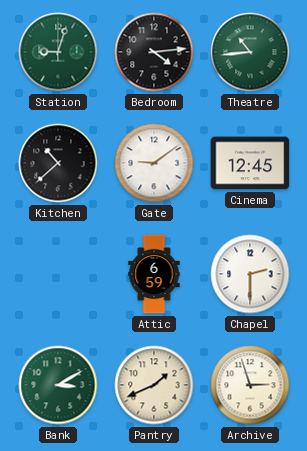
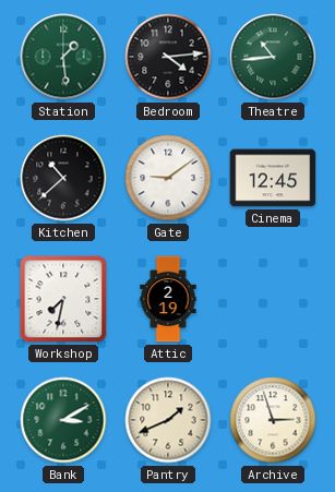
Station: 9:03 -> 1:29 (63, 57)
Workshop: none -> 7:32 (63, 299)
Attic: 6:59 -> 2:19 (168, 299)
Chapel: 2:30 -> none (250, 274)
